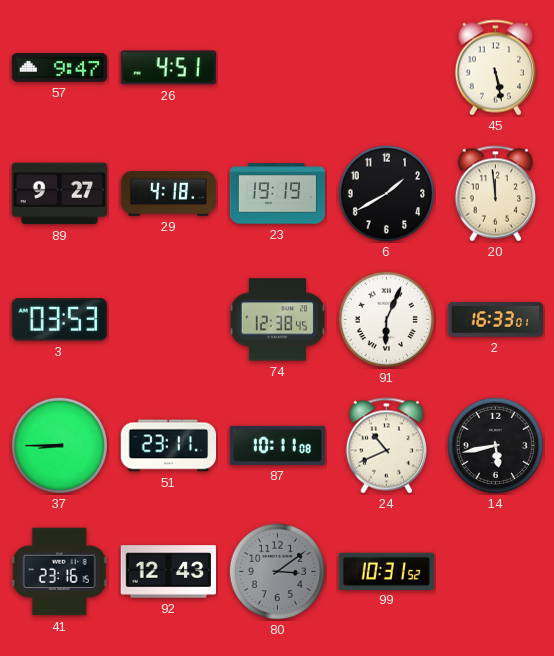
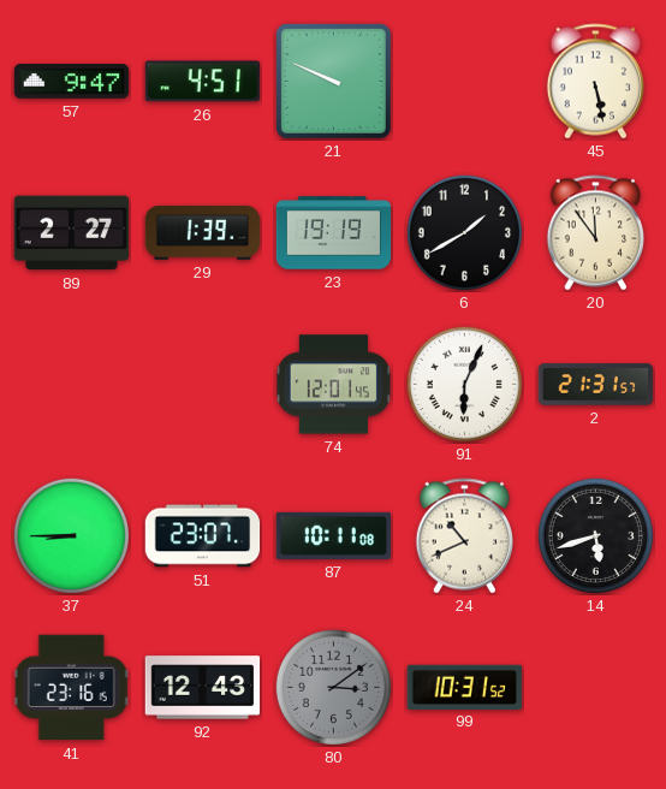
21: none -> 9:49 (333, 81)
89: 9:27 -> 2:27 (72, 233)
29: 4:18 -> 1:39 (203, 232)
20: 11:59 -> 11:54 (595, 233)
3: 03:53 -> none (59, 320)
74: 12:38 -> 12:01 (333, 385)
2: 16:33 -> 21:31 (596, 385)
51: 23:11 -> 23:07 (203, 536)
14: 5:43 -> 5:42 (595, 535)
